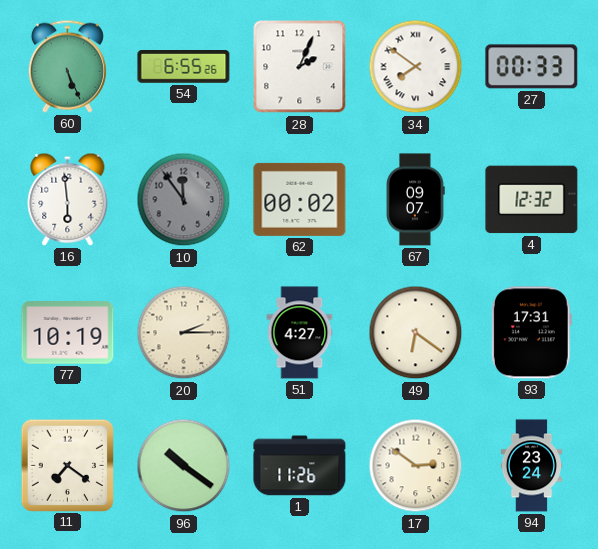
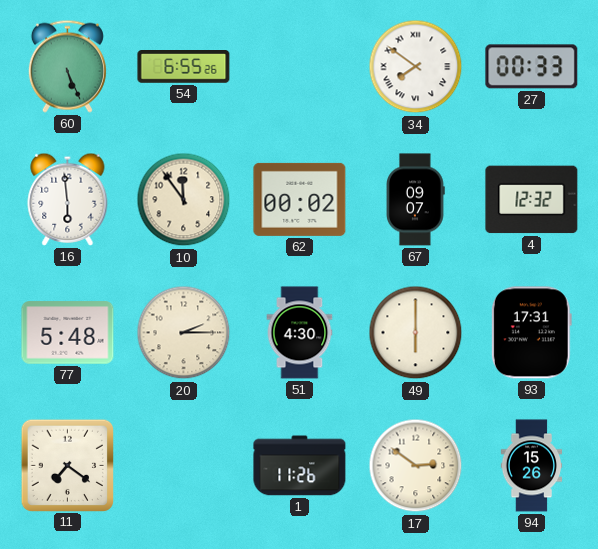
28: 2:04 -> none (300, 67)
10 dial: grey -> cream (184, 200)
77: 10:19 -> 5:48 (68, 333)
51: 4:27 -> 4:30 (300, 333)
49: 6:21 -> 6:00 (416, 333)
96: 10:21 -> none (184, 466)
94: 23:24 -> 15:26 (532, 466)
